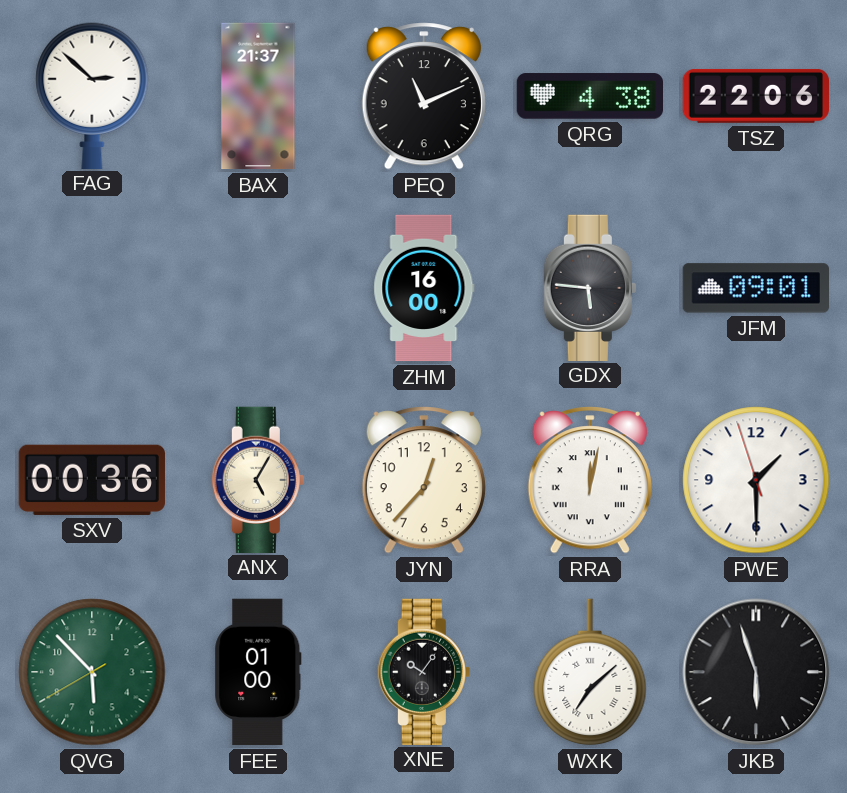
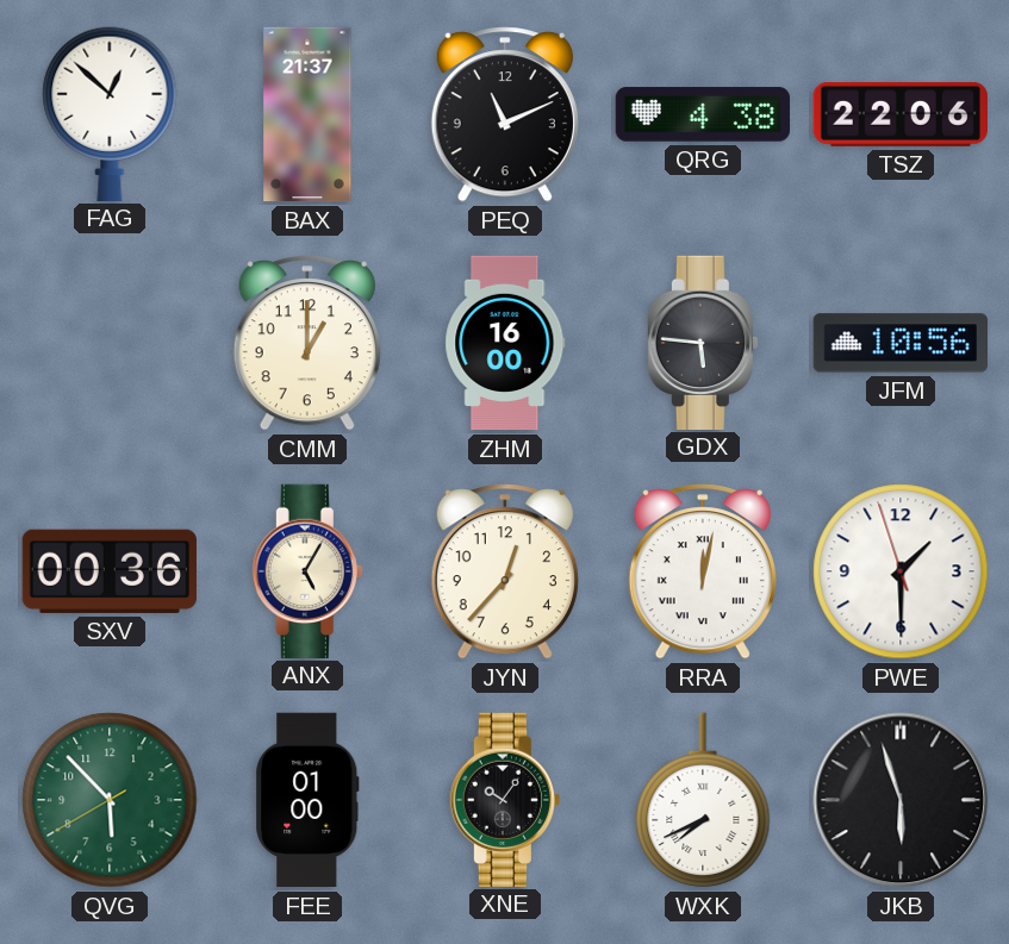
FAG: 2:52 -> 12:52 (110, 113)
CMM: none -> 1:00 (307, 343)
JFM: 09:01 -> 10:56 (899, 343)
WXK: 7:08 -> 7:41 (703, 800)
